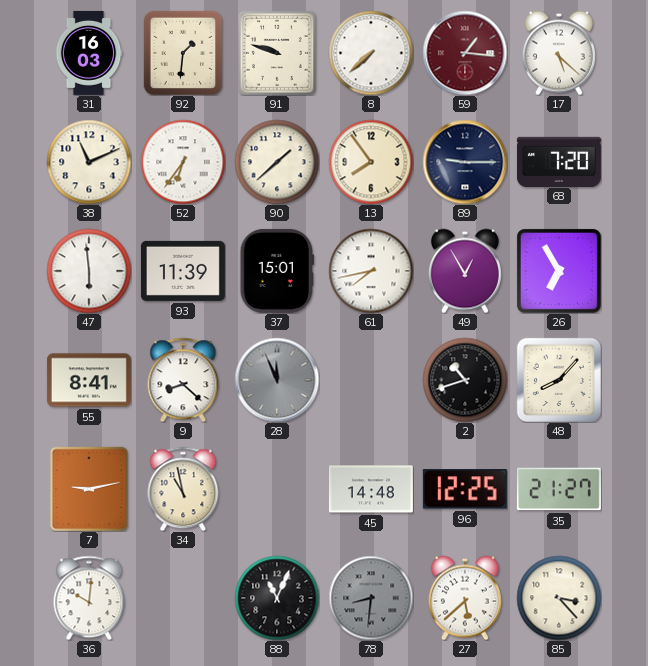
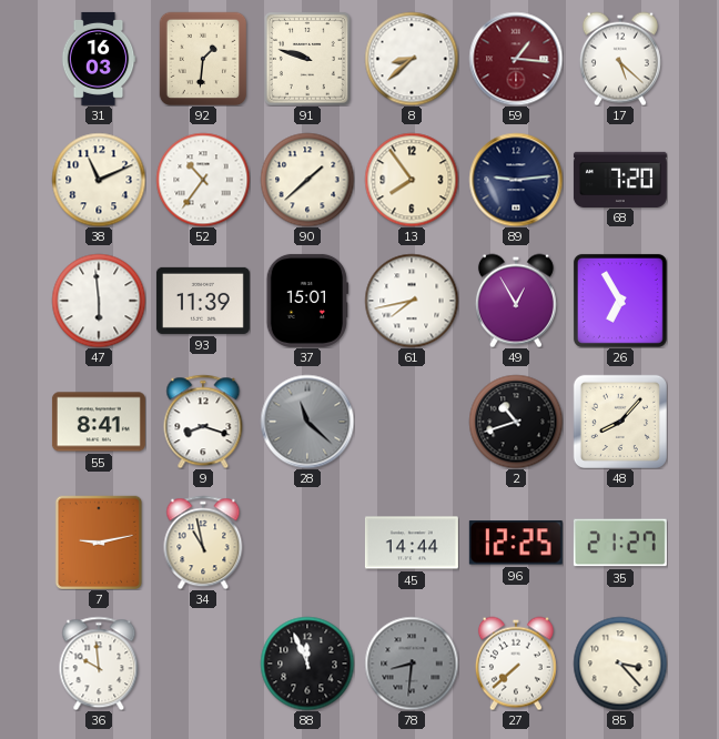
8: 7:38 -> 8:38 (412, 59)
52: 6:36 -> 10:36 (203, 180)
89: 9:15 -> 9:14 (516, 180)
9: 8:22 -> 8:18 (203, 422)
28: 11:56 -> 11:22 (307, 422)
45: 14:48 -> 14:44 (412, 543)
36: 10:01 -> 9:59 (99, 664)
88: 11:04 -> 11:56 (307, 664)
27: 5:38 -> 7:38 (516, 664)
